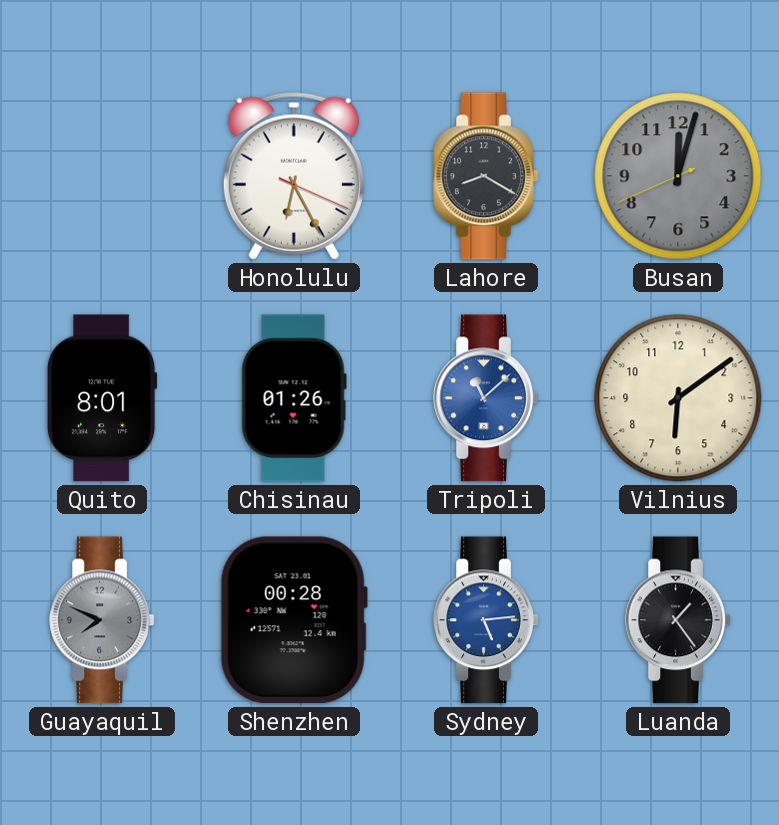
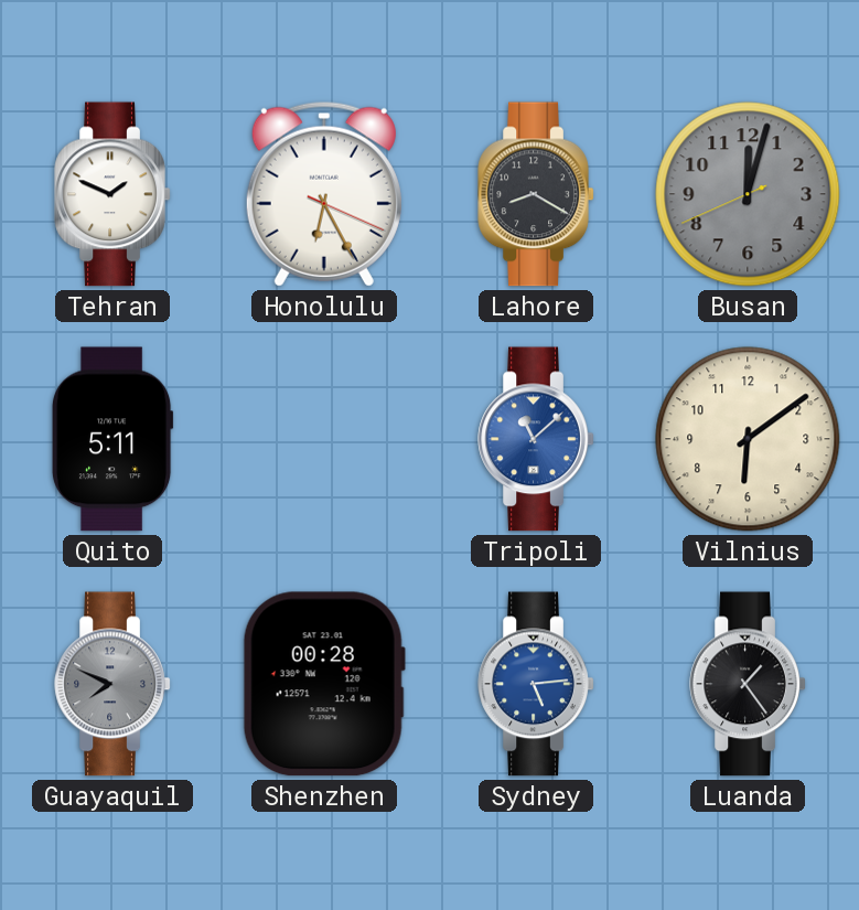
Tehran: none -> 1:49 (112, 194)
Quito: 8:01 -> 5:11 (112, 439)
Chisinau: 01:26 -> none (294, 398)
